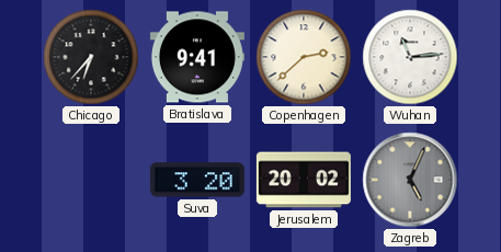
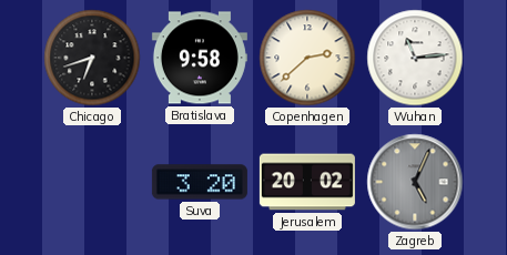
Chicago: 6:37 -> 6:42 (92, 58)
Bratislava: 9:41 -> 9:58 (200, 58)
